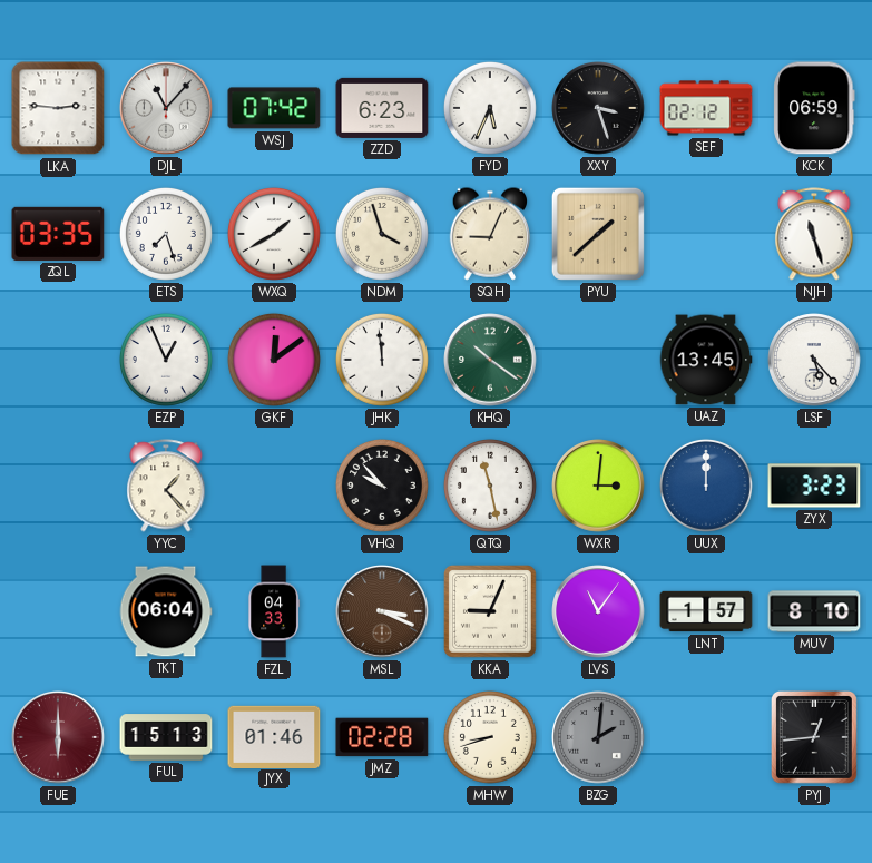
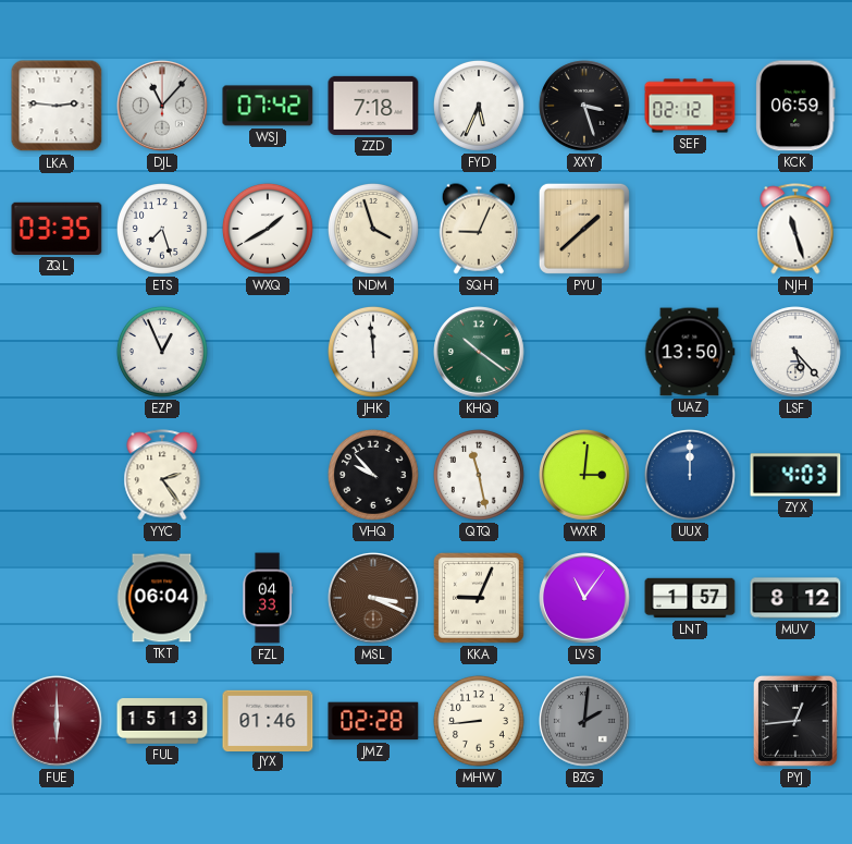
ZZD: 6:23 -> 7:18 (373, 106)
GKF: 12:09 -> none (274, 360)
UAZ: 13:45 -> 13:50 (690, 352)
YYC: 1:23 -> 2:24 (162, 475)
ZYX: 3:23 -> 4:03 (795, 475)
MUV: 8:10 -> 8:12 (795, 598)
MHW: 8:42 -> 8:44 (479, 721)
